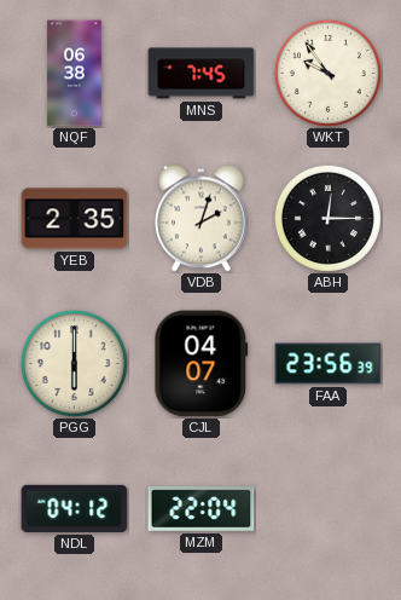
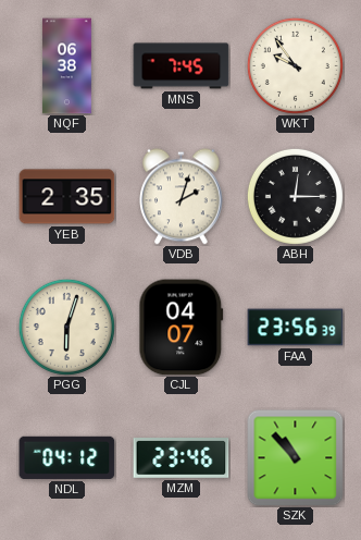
PGG: 6:00 -> 6:03 (66, 327)
MZM: 22:04 -> 23:46 (182, 458)
SZK: none -> 10:53 (296, 458)
